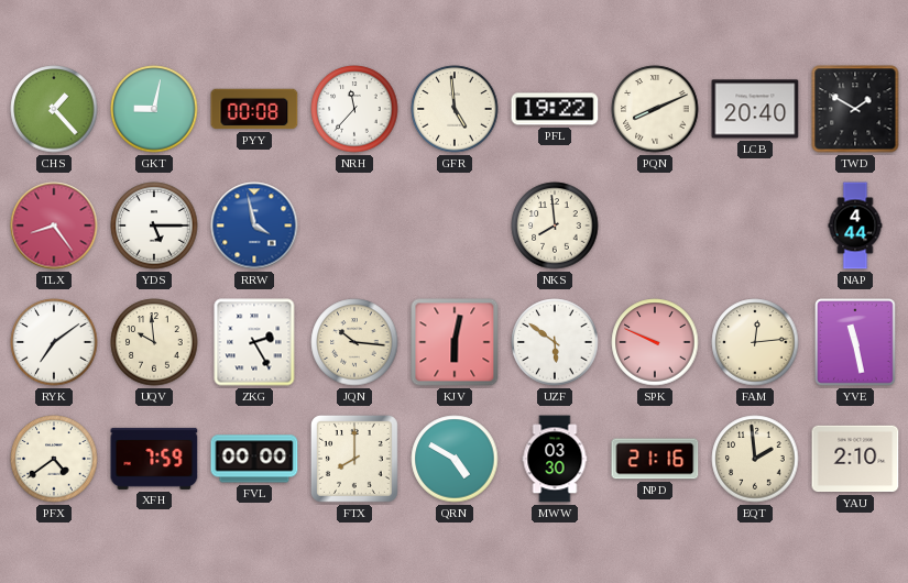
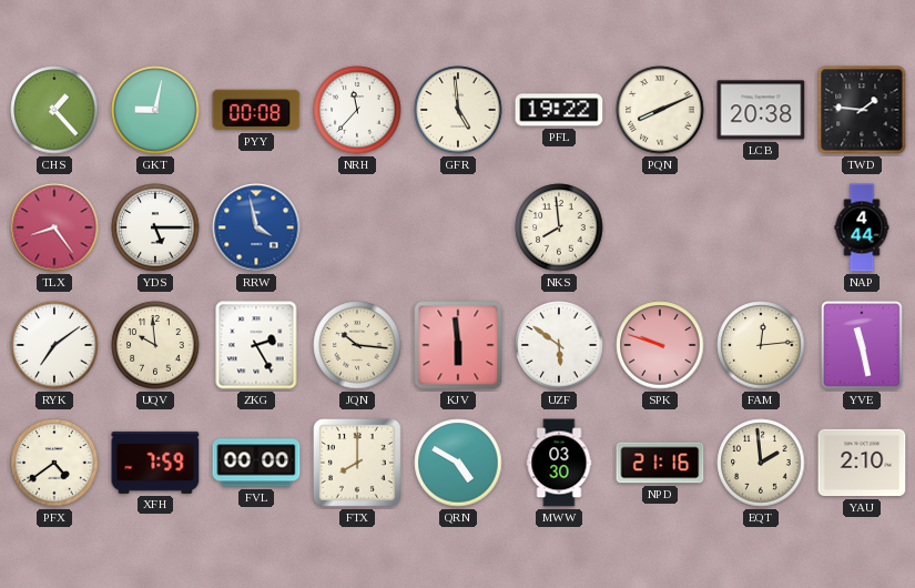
LCB: 20:40 -> 20:38 (761, 110)
TWD: 1:50 -> 1:46 (862, 110)
KJV: 6:02 -> 5:59 (458, 345)
SPK: 9:49 -> 9:48 (660, 345)
